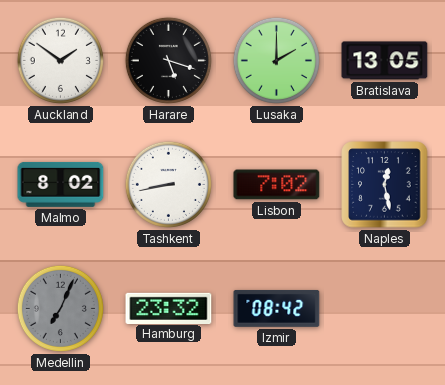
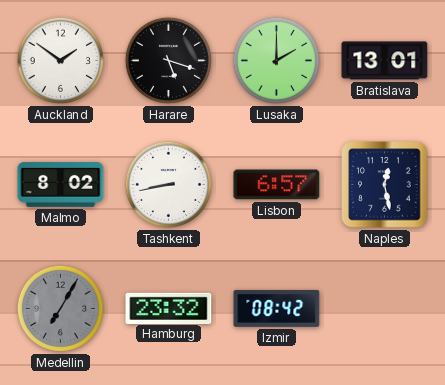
Bratislava: 13:05 -> 13:01 (385, 61)
Lisbon: 7:02 -> 6:57 (277, 185)
Medellin: 7:04 -> 7:05 (60, 308)
